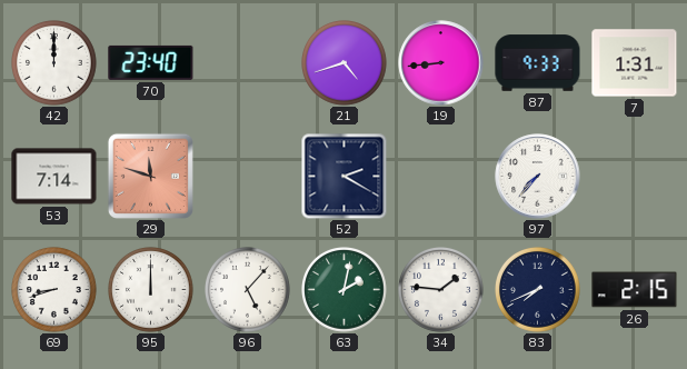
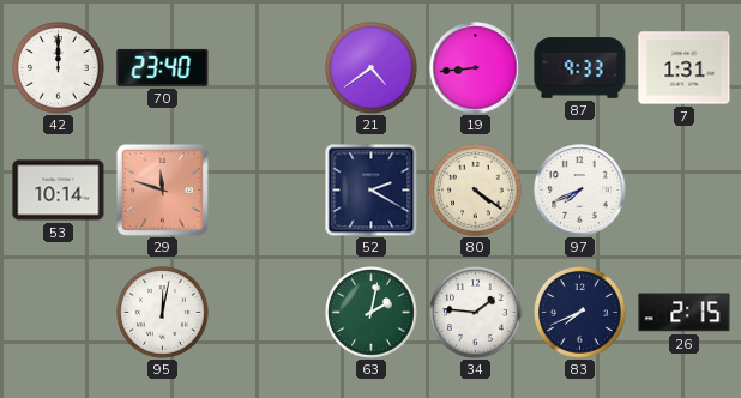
21: 4:42 -> 4:39 (372, 68)
53: 7:14 -> 10:14 (59, 191)
80: none -> 4:21 (476, 191)
97: 7:37 -> 7:41 (580, 191)
69: 8:42 -> none (54, 290)
95: 12:00 -> 12:02 (163, 313)
96: 5:07 -> none (248, 290)
